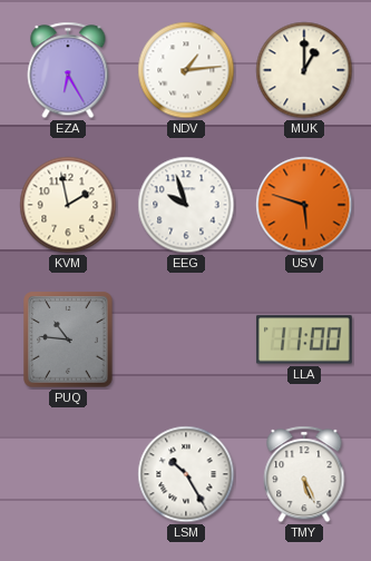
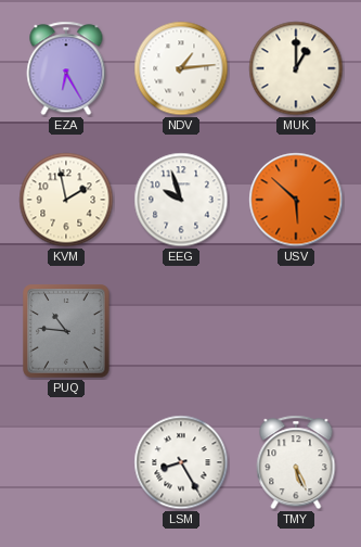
USV: 5:48 -> 5:52 (296, 200)
LLA: 11:00 -> none (304, 339)
LSM: 10:25 -> 8:25 (181, 462)
